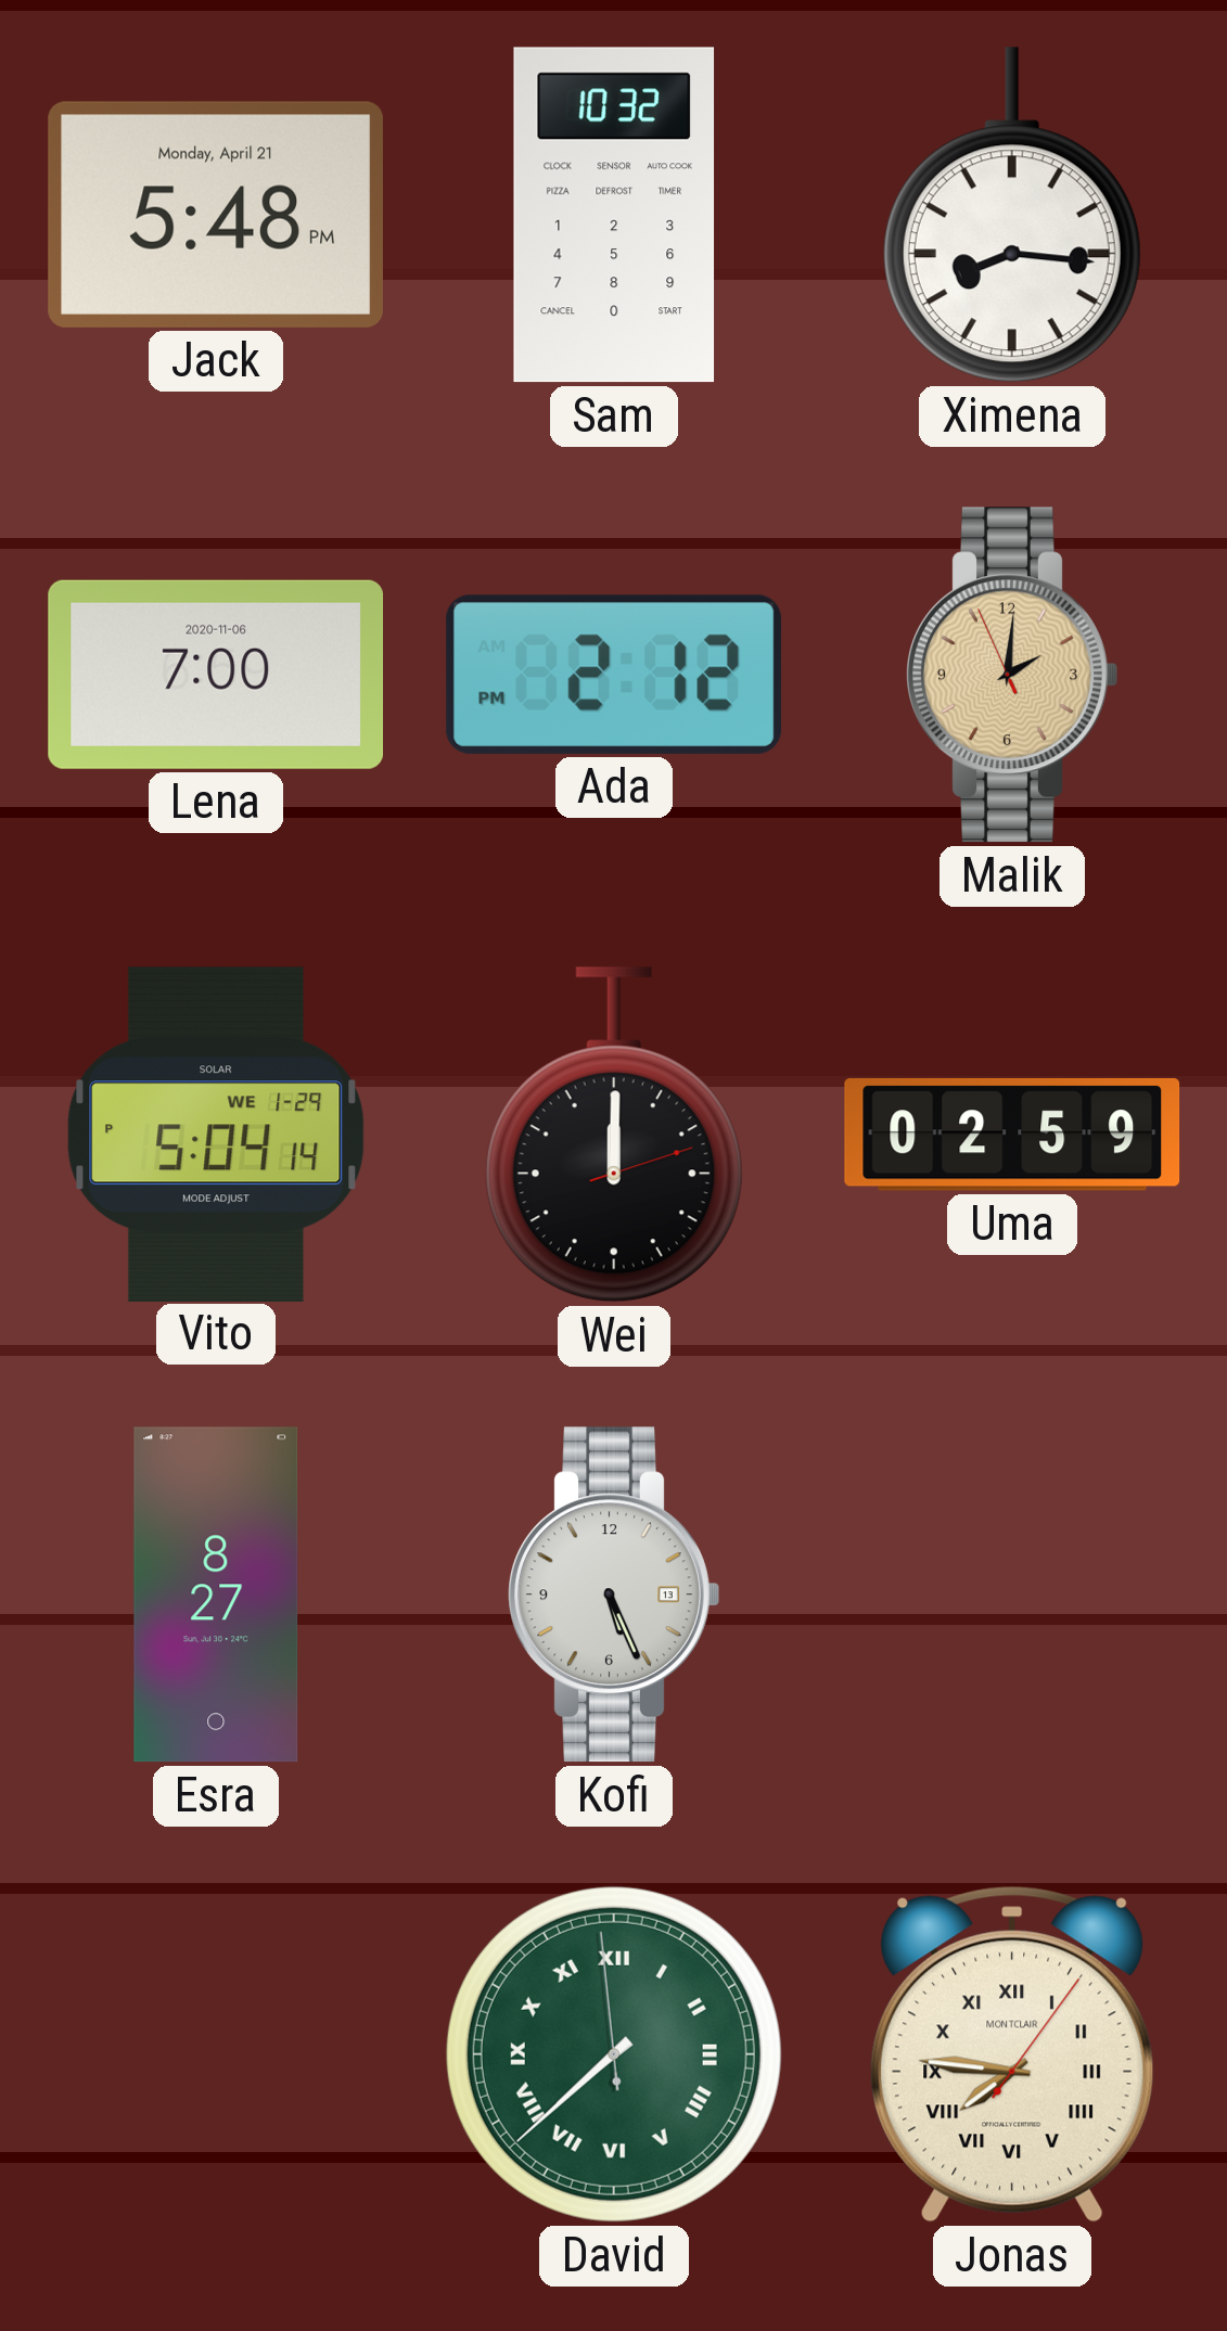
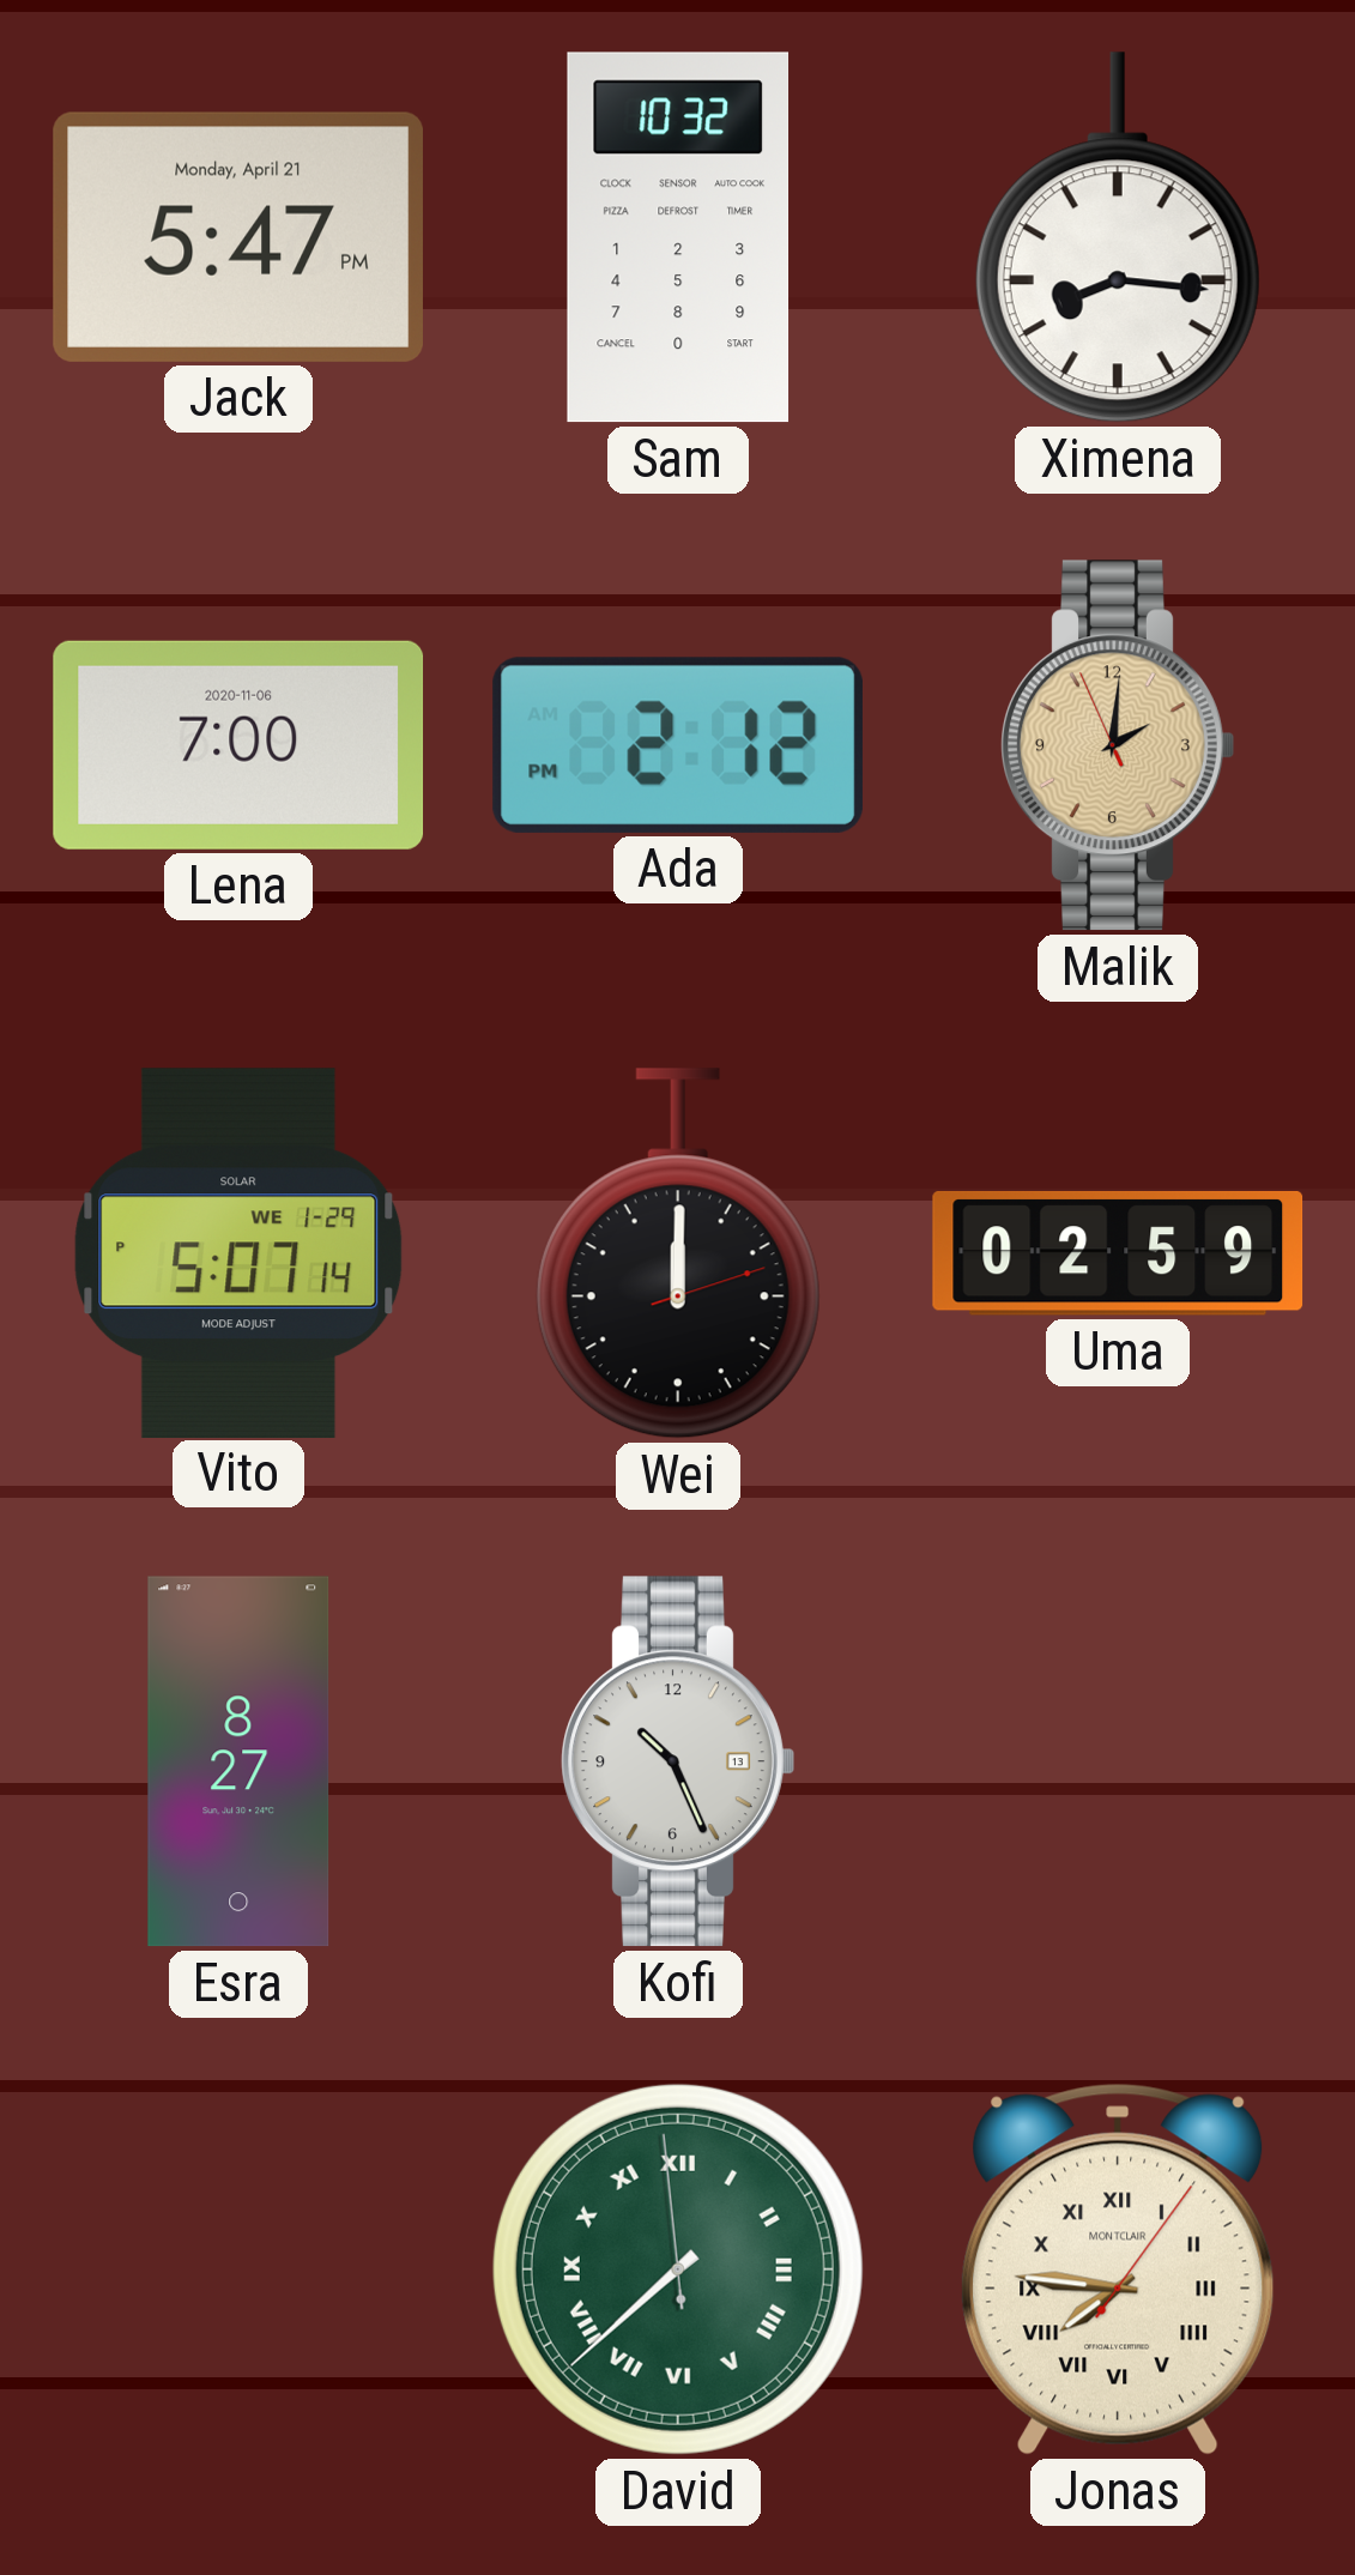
Jack: 5:48 -> 5:47 (238, 237)
Vito: 5:04 -> 5:07 (238, 1252)
Kofi: 5:26 -> 10:26 (678, 1761)
